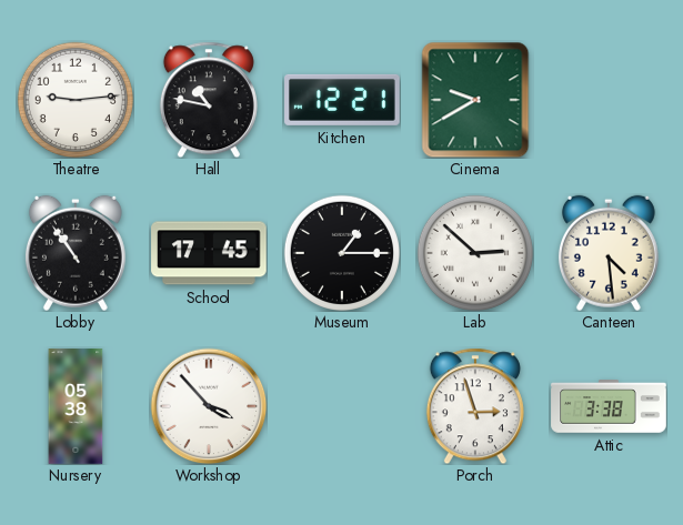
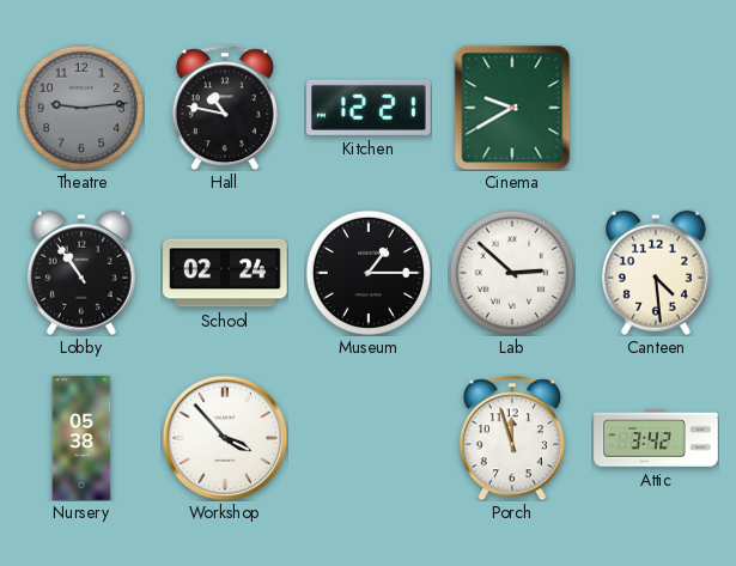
Theatre dial: white -> grey (81, 108)
School: 17:45 -> 02:24 (225, 273)
Porch: 2:57 -> 11:57 (512, 438)
Attic: 3:38 -> 3:42 (656, 438)
